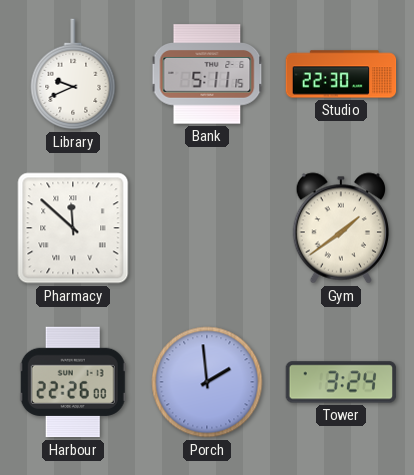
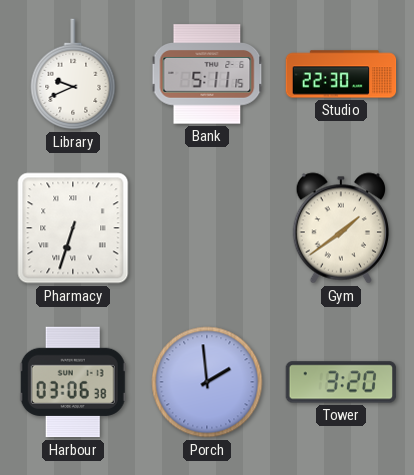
Pharmacy: 11:52 -> 6:33 (73, 228)
Harbour: 22:26 -> 03:06 (73, 382)
Tower: 3:24 -> 3:20 (341, 382)
